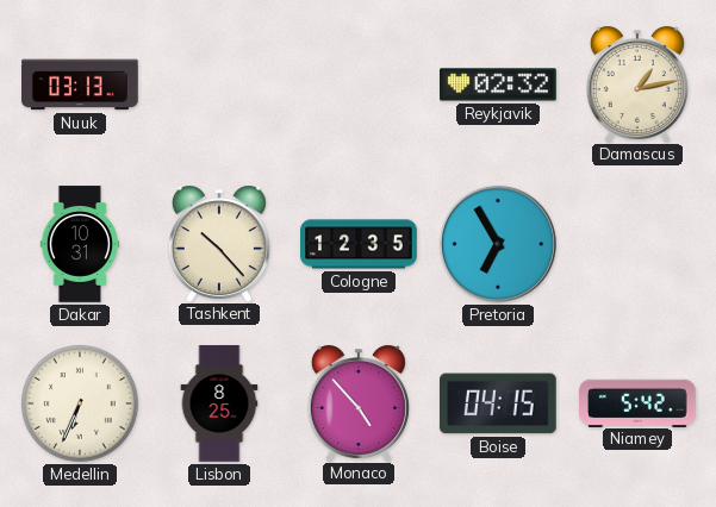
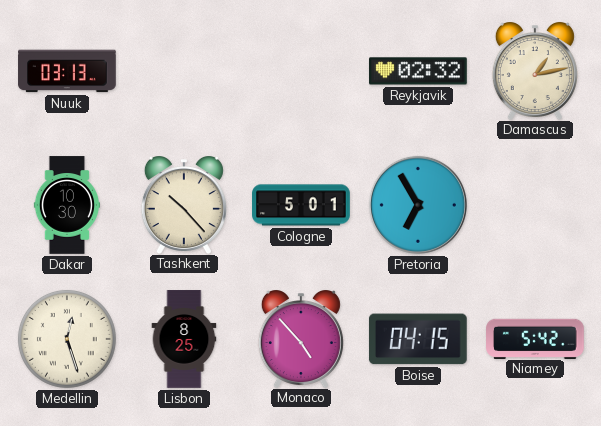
Dakar: 10:31 -> 10:30 (66, 205)
Cologne: 12:35 -> 5:01 (301, 205)
Medellin: 6:34 -> 12:27 (67, 339)
